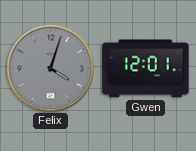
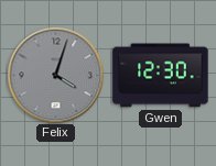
Gwen: 12:01 -> 12:30 (161, 76)
